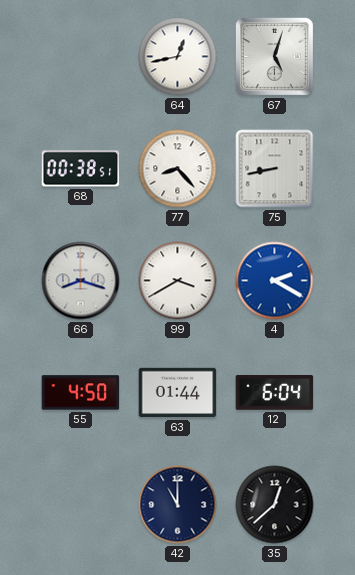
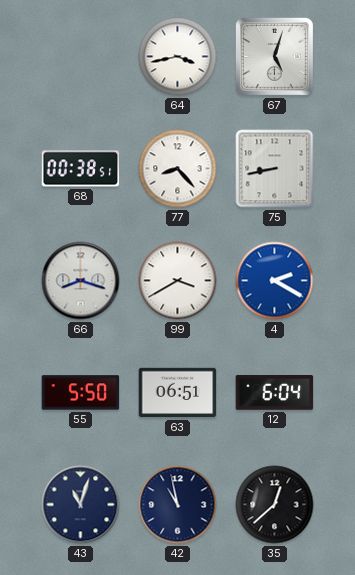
64: 12:43 -> 3:43 (178, 57)
55: 4:50 -> 5:50 (81, 393)
63: 01:44 -> 06:51 (178, 393)
43: none -> 11:03 (81, 505)
42: 11:00 -> 10:58 (178, 505)
